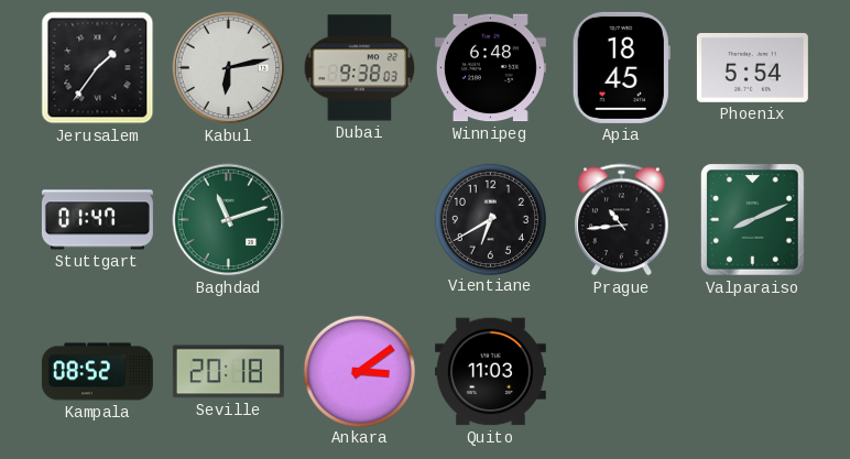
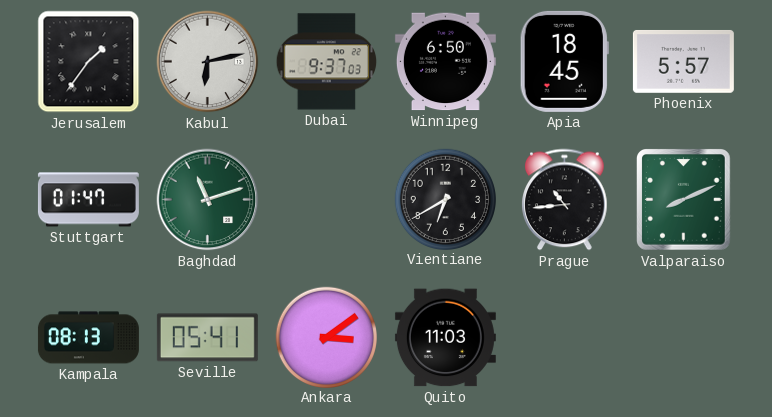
Dubai: 9:38 -> 9:37 (327, 62)
Winnipeg: 6:48 -> 6:50 (445, 62)
Phoenix: 5:54 -> 5:57 (683, 61)
Kampala: 08:52 -> 08:13 (88, 338)
Seville: 20:18 -> 05:41 (207, 338)
